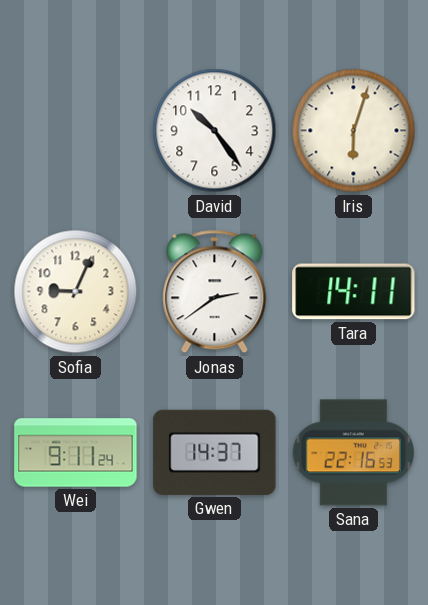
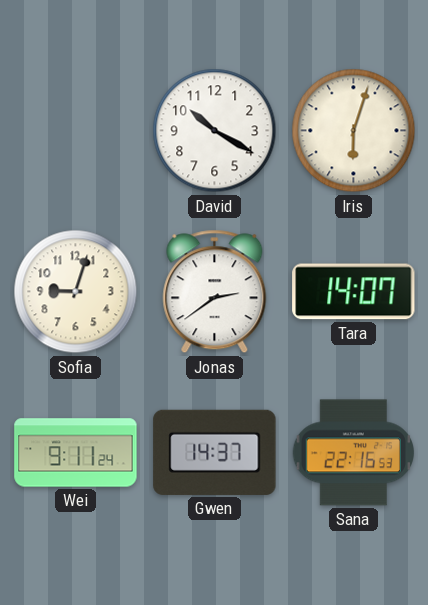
David: 10:24 -> 10:20 (215, 131)
Sofia: 9:04 -> 9:03 (76, 292)
Tara: 14:11 -> 14:07 (354, 292)
